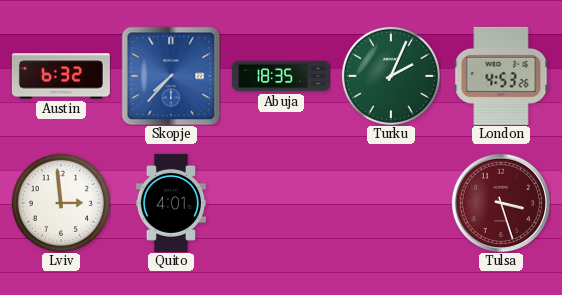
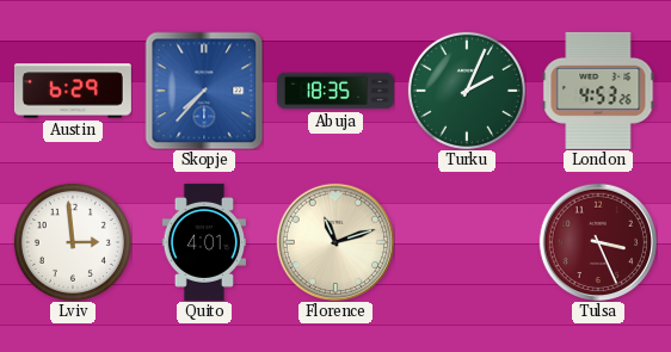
Austin: 6:32 -> 6:29 (73, 91)
Florence: none -> 11:12 (334, 241)
Tulsa: 3:27 -> 3:26 (597, 241)
